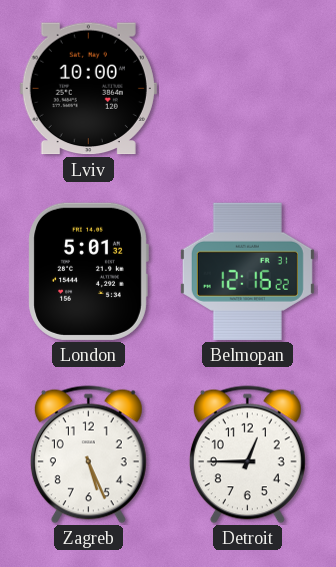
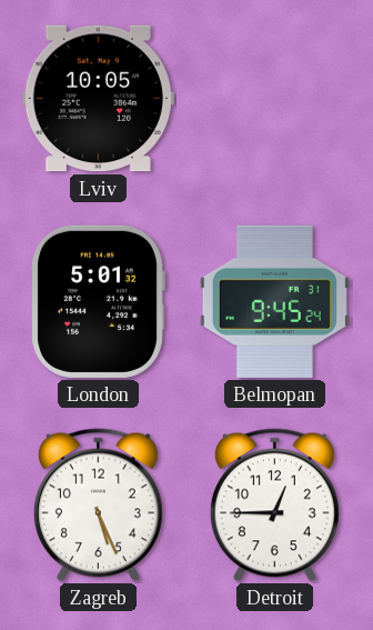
Lviv: 10:00 -> 10:05 (98, 99)
Belmopan: 12:16 -> 9:45 (274, 301)
